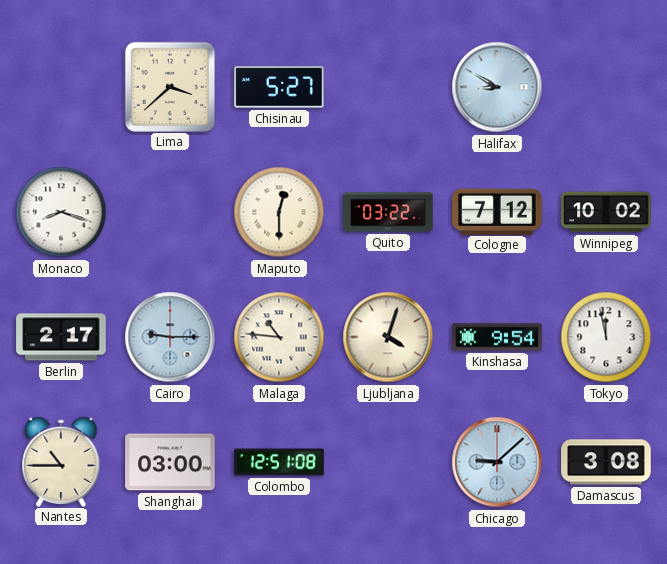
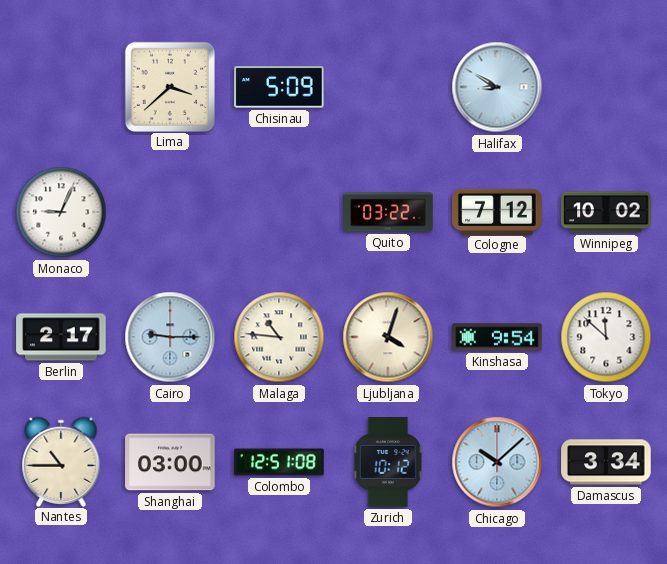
Chisinau: 5:27 -> 5:09 (279, 87)
Monaco: 8:18 -> 9:04 (61, 212)
Maputo: 12:30 -> none (279, 212)
Tokyo: 11:58 -> 11:52 (606, 337)
Zurich: none -> 10:12 (388, 462)
Chicago: 9:08 -> 10:08 (497, 462)
Damascus: 3:08 -> 3:34 (606, 462)
